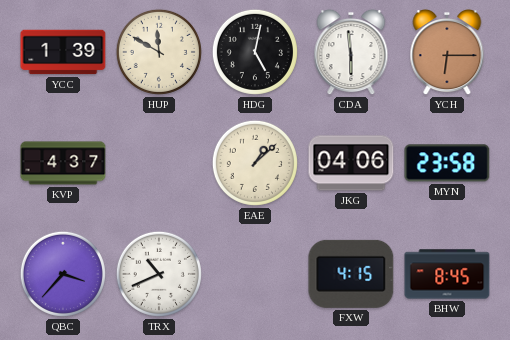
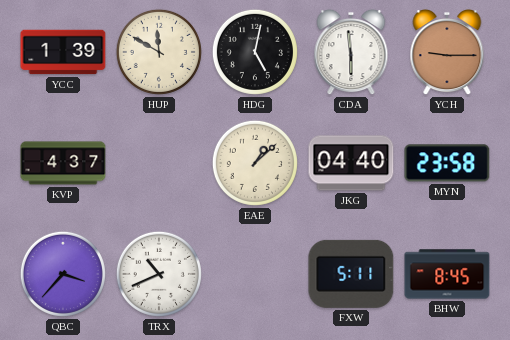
YCH: 6:15 -> 9:15 (447, 53)
JKG: 04:06 -> 04:40 (351, 163)
FXW: 4:15 -> 5:11 (351, 274)
